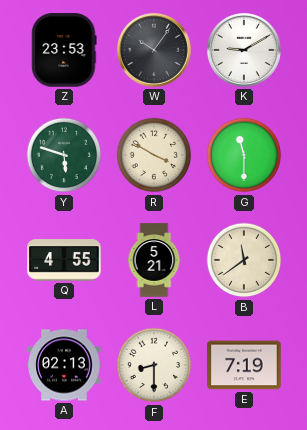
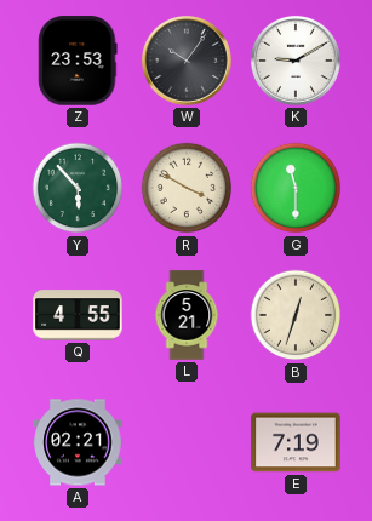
Y: 5:48 -> 5:53 (78, 188)
B: 11:39 -> 12:33 (296, 315)
A: 02:13 -> 02:21 (78, 442)
F: 8:30 -> none (154, 365)
